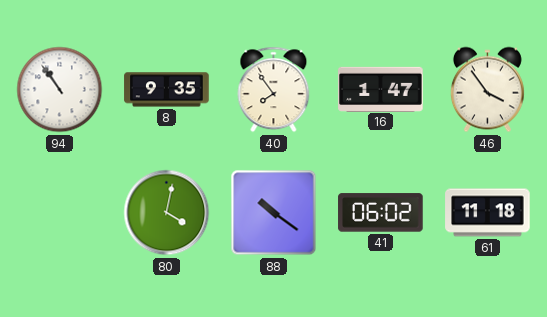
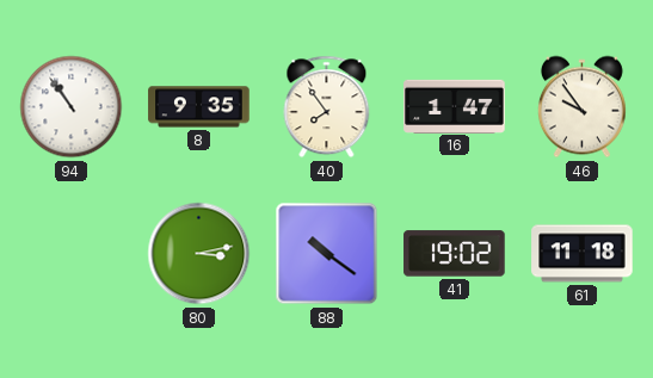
46: 3:54 -> 9:54 (581, 107)
80: 4:02 -> 3:13 (199, 254)
41: 06:02 -> 19:02 (455, 254)
